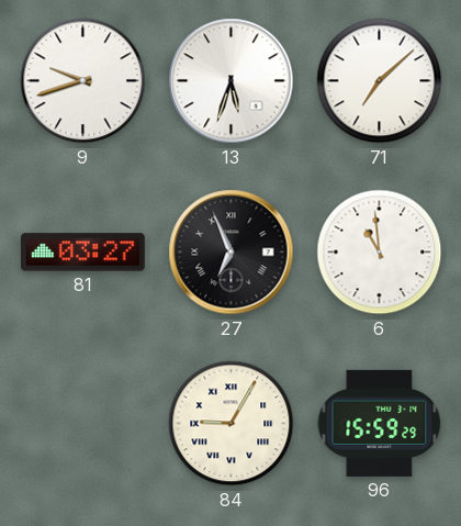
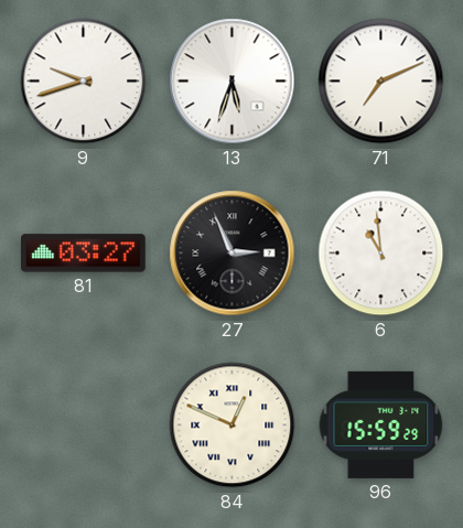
71: 7:08 -> 7:11 (381, 82)
27: 6:56 -> 2:56 (233, 254)
84: 9:05 -> 12:49 (233, 425)
